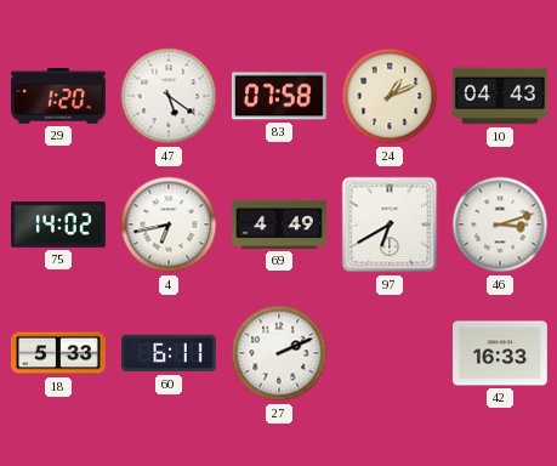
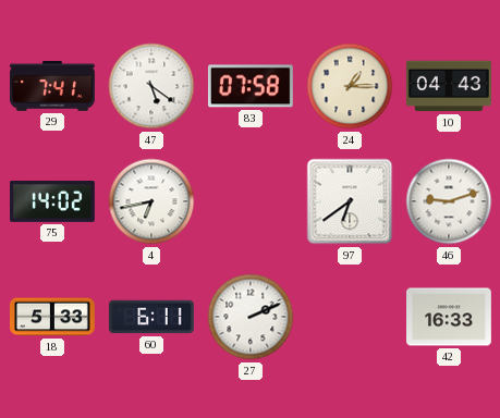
29: 1:20 -> 7:41 (53, 86)
24: 1:11 -> 1:15 (350, 86)
69: 4:49 -> none (280, 225)
97: 6:40 -> 6:39 (350, 201)
46: 3:12 -> 9:12 (449, 201)
